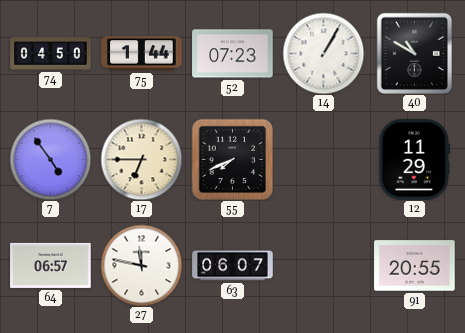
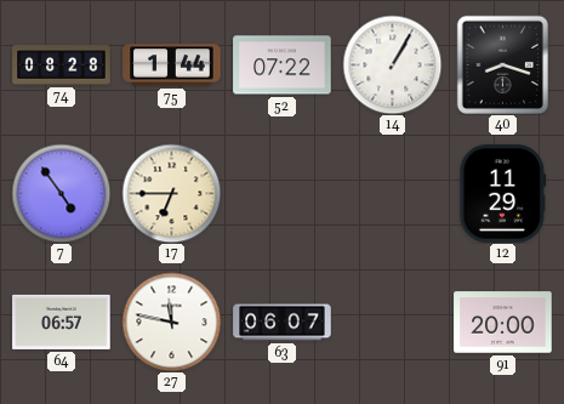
74: 04:50 -> 08:28 (62, 66)
52: 07:23 -> 07:22 (283, 66)
40: 10:50 -> 8:18 (502, 64)
55: 7:41 -> none (232, 159)
91: 20:55 -> 20:00 (503, 323)
